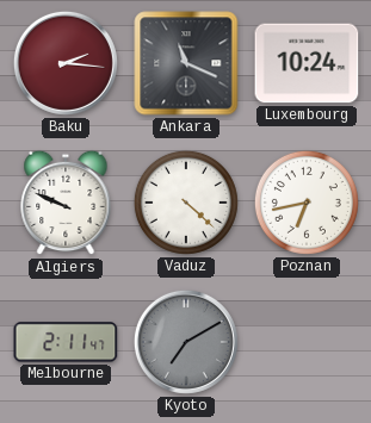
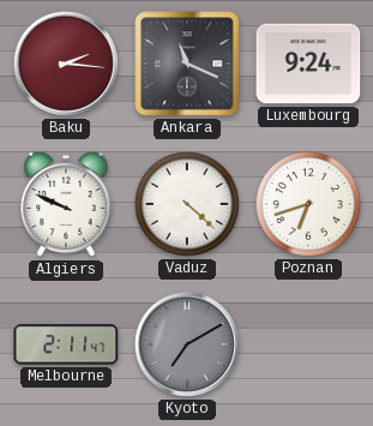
Luxembourg: 10:24 -> 9:24 (308, 64)
Poznan: 6:43 -> 6:42 (308, 204)
